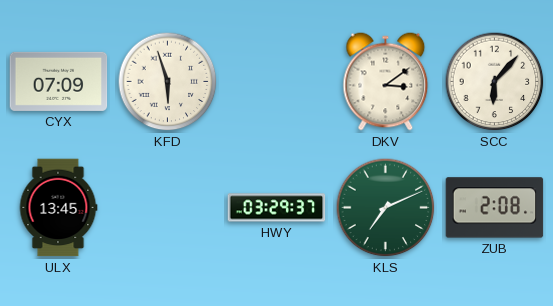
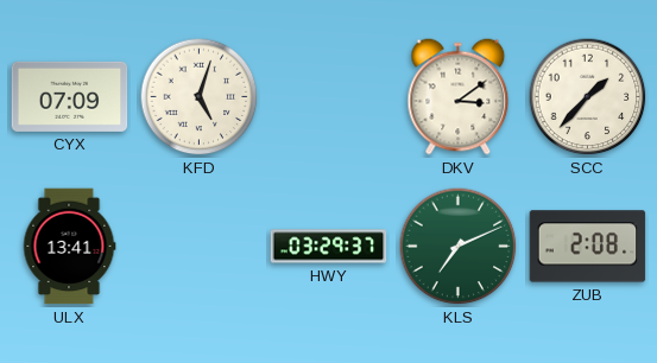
KFD: 5:57 -> 5:03 (200, 97)
SCC: 6:07 -> 1:37 (588, 97)
ULX: 13:45 -> 13:41 (69, 247)
